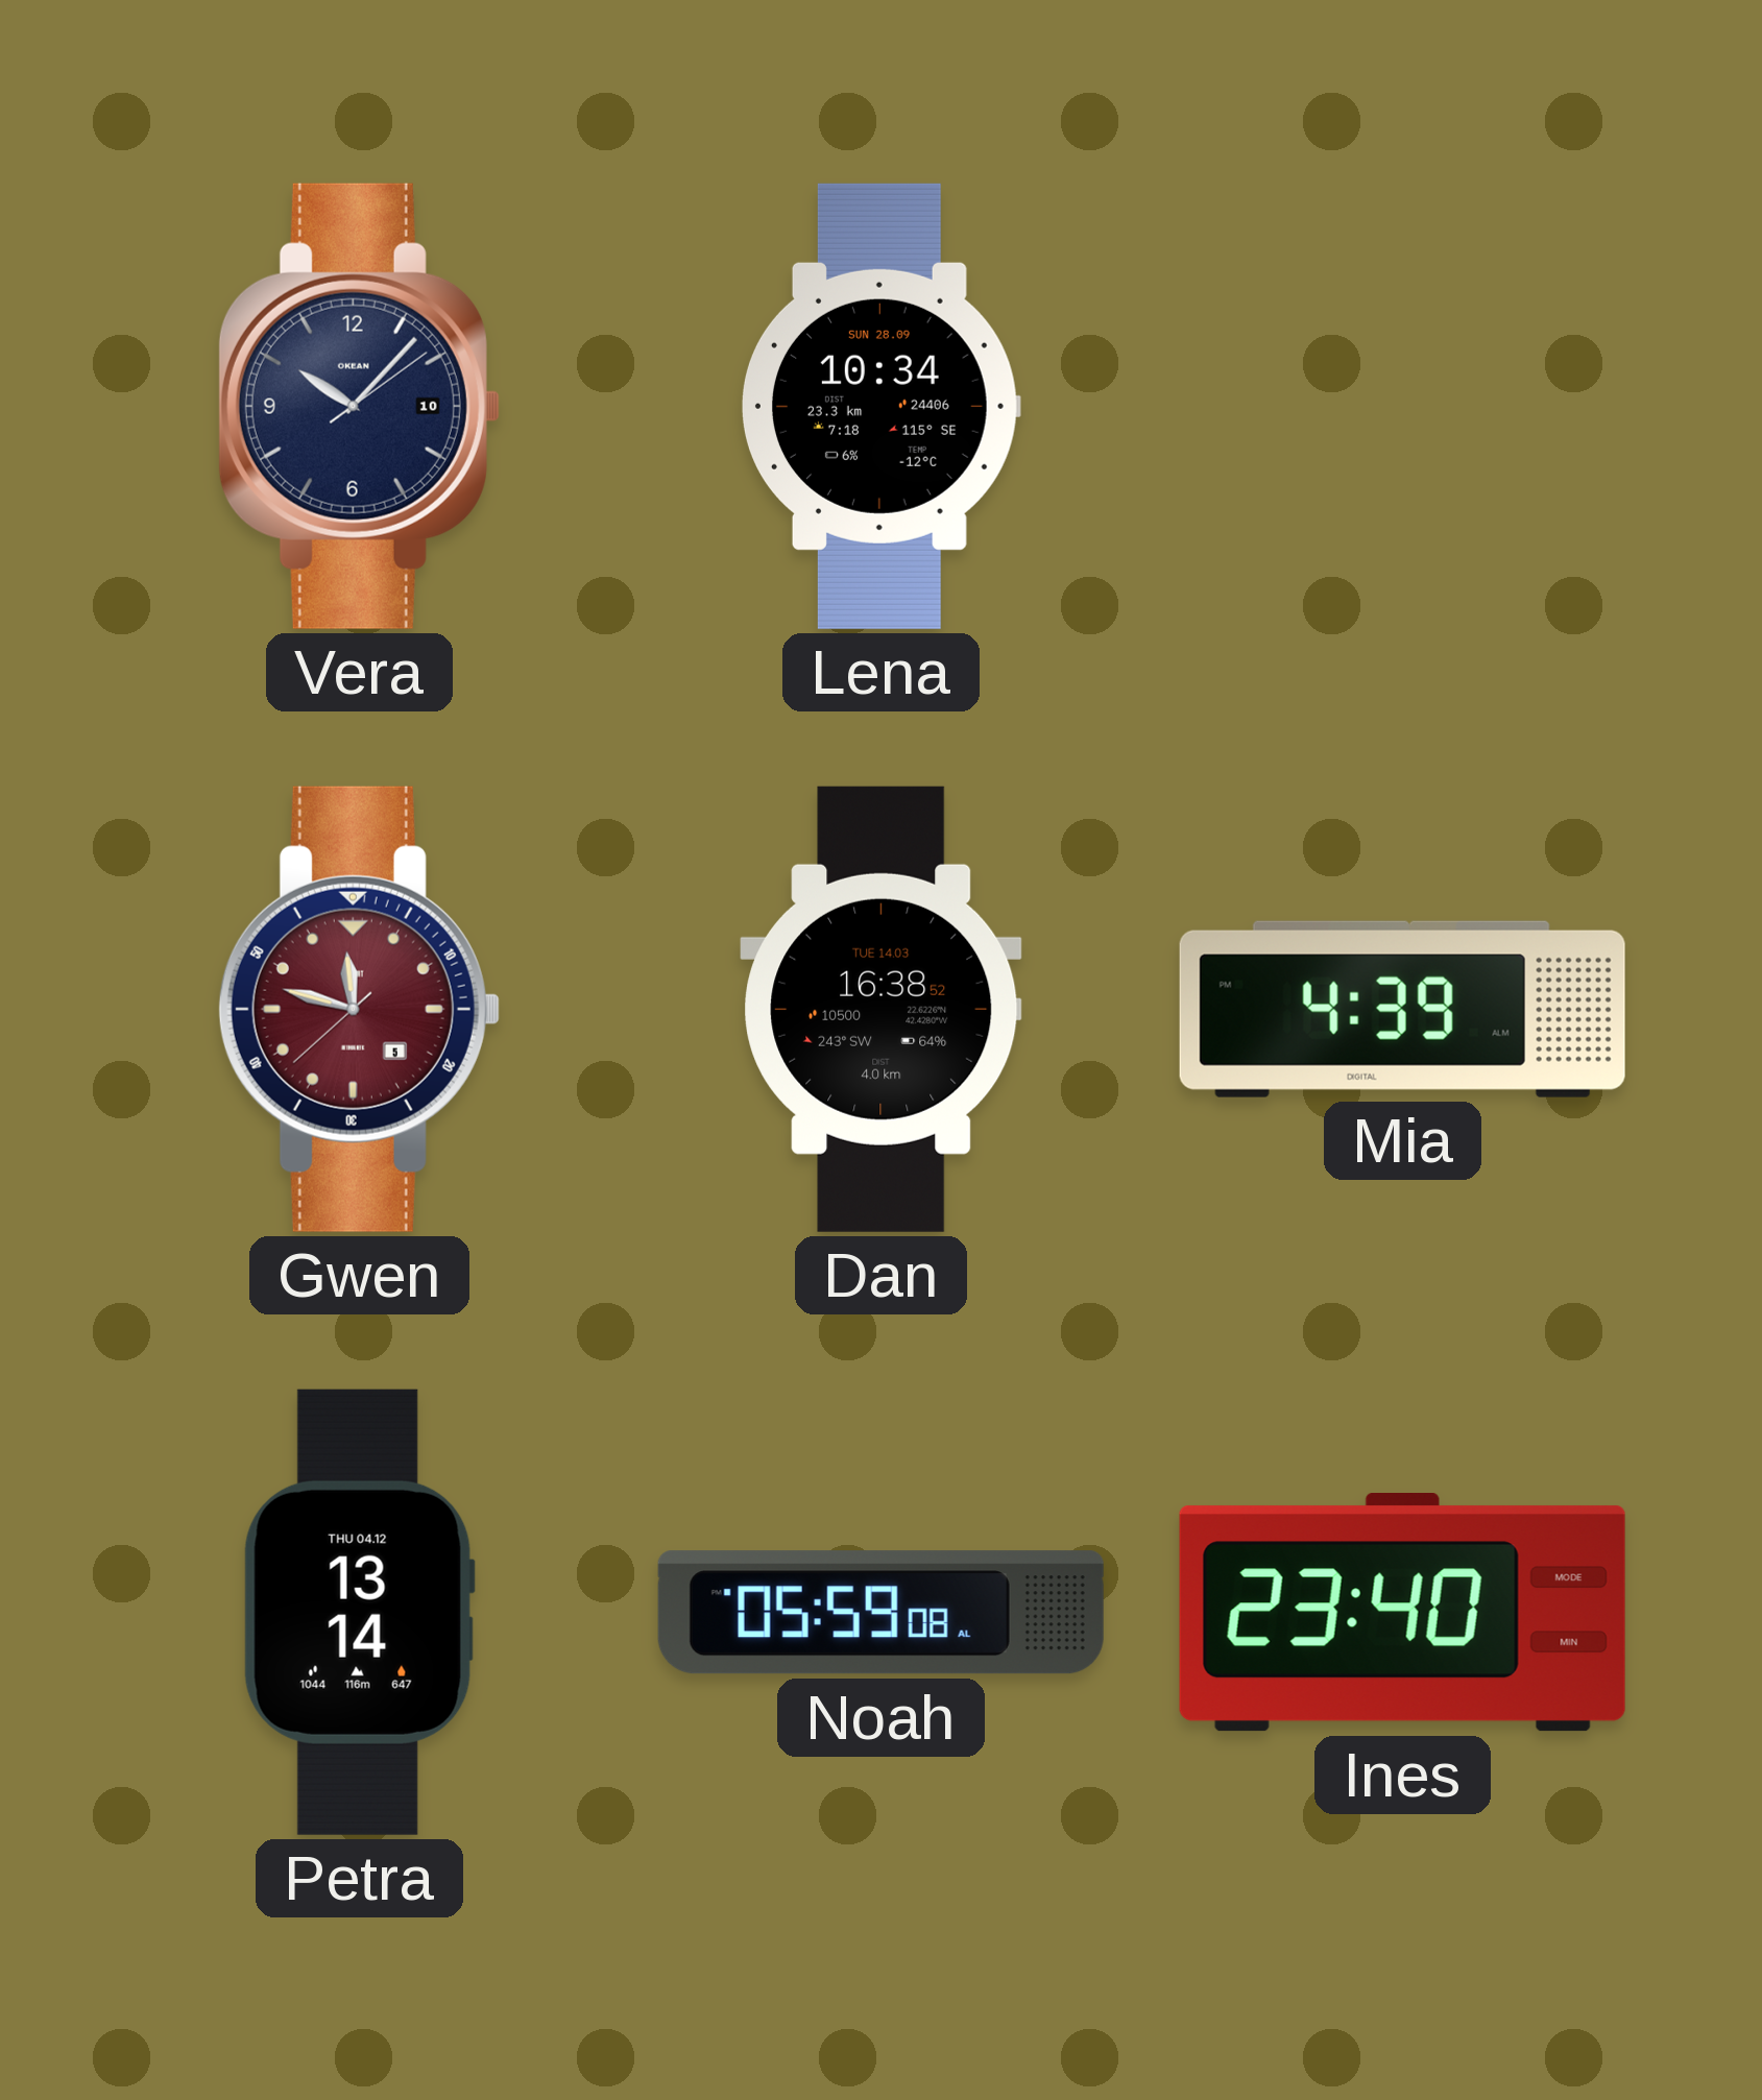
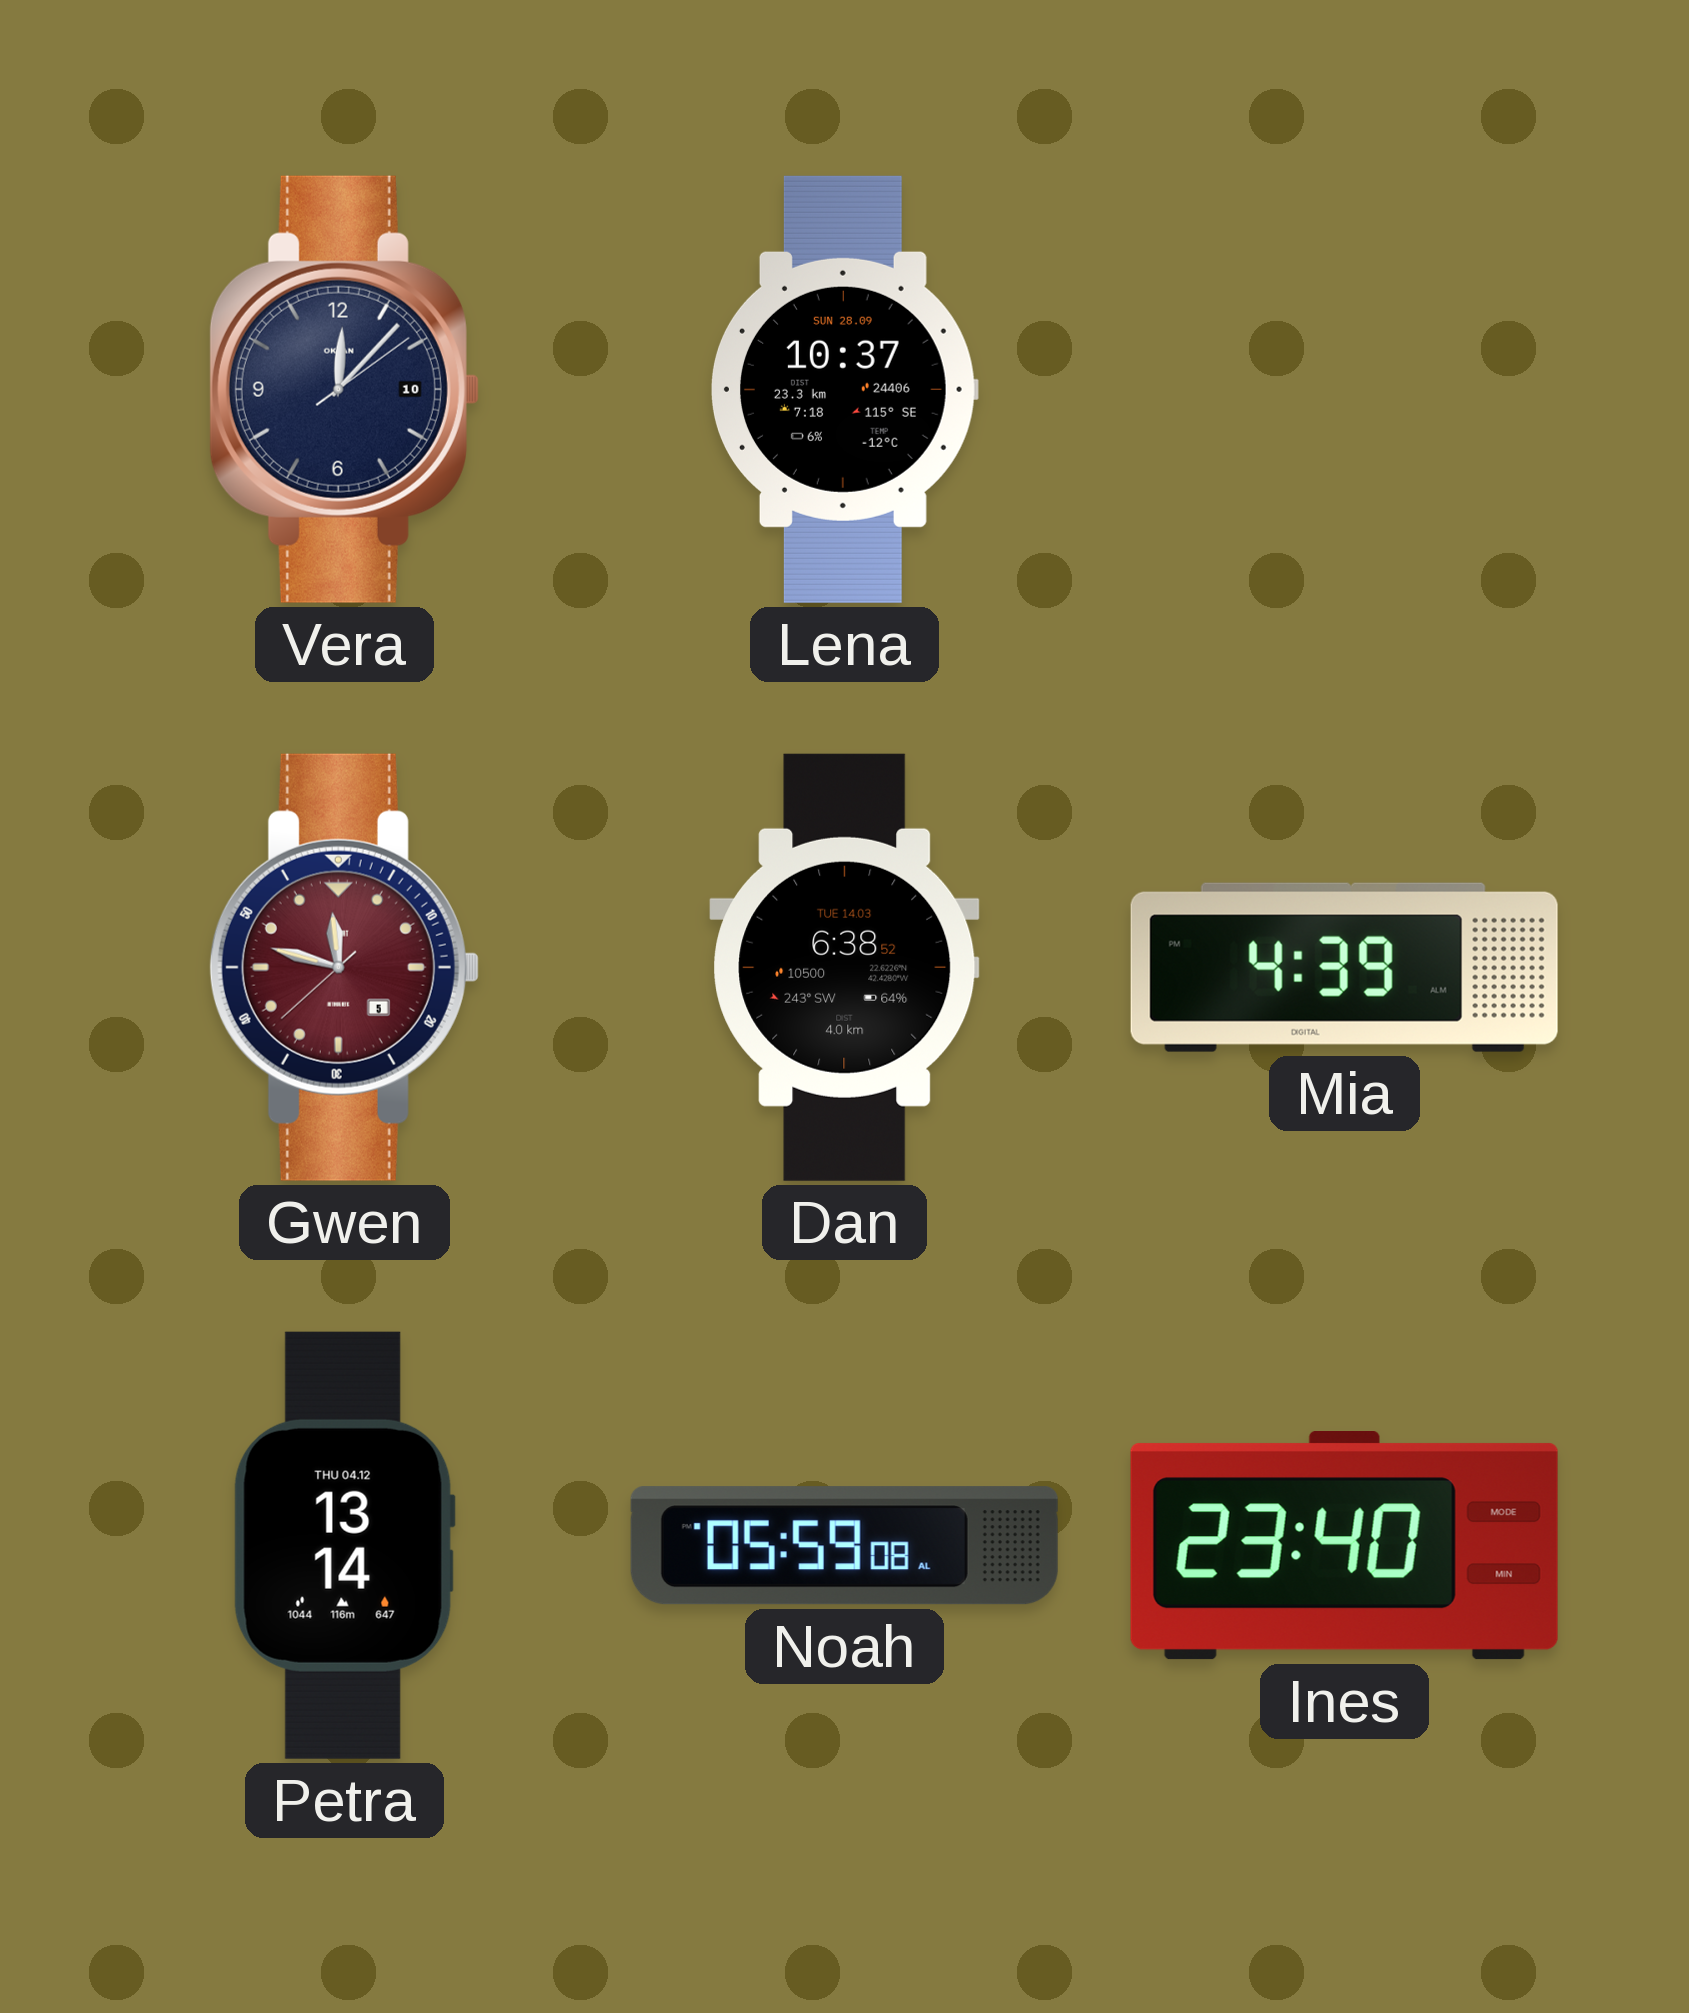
Vera: 10:07 -> 12:07 (344, 389)
Lena: 10:34 -> 10:37 (844, 389)
Dan: 16:38 -> 6:38 (845, 967)
